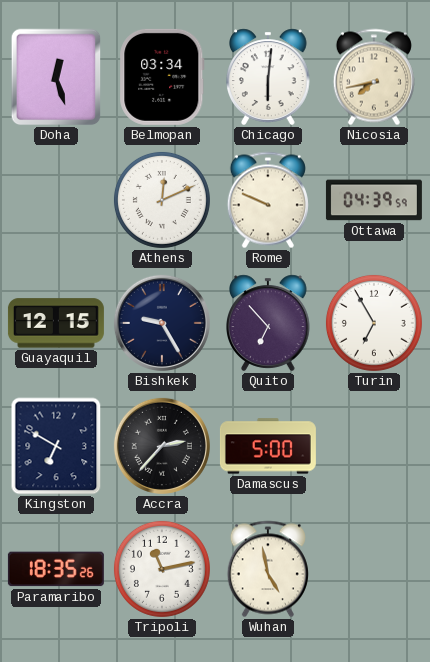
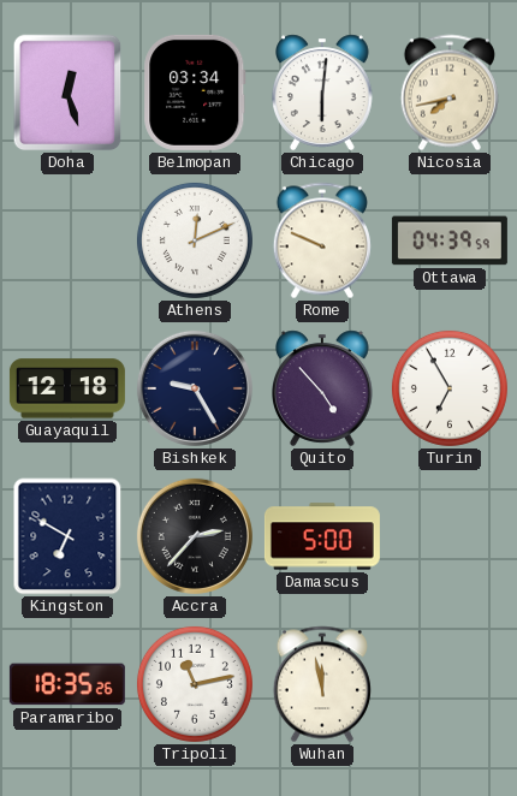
Guayaquil: 12:15 -> 12:18 (67, 388)
Quito: 6:53 -> 4:53 (323, 388)
Wuhan: 4:58 -> 11:58 (322, 684)
